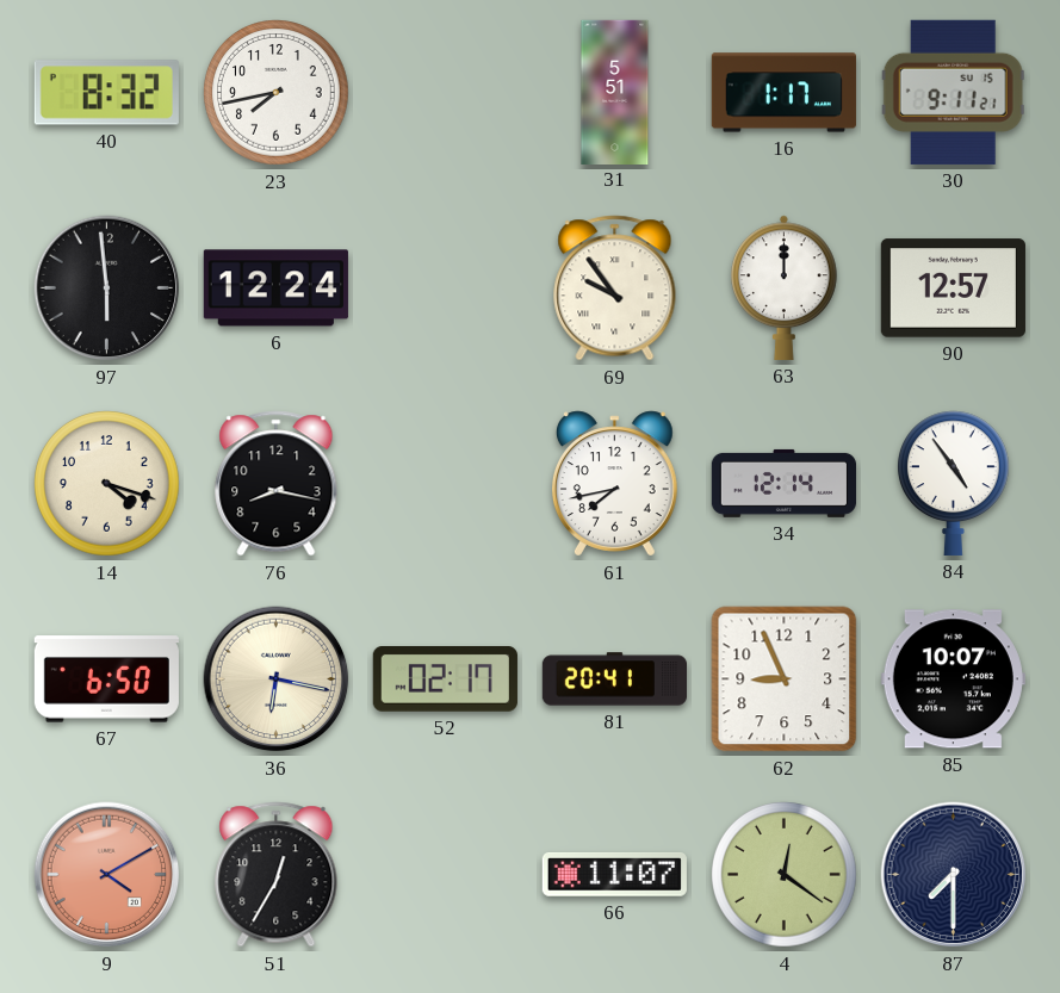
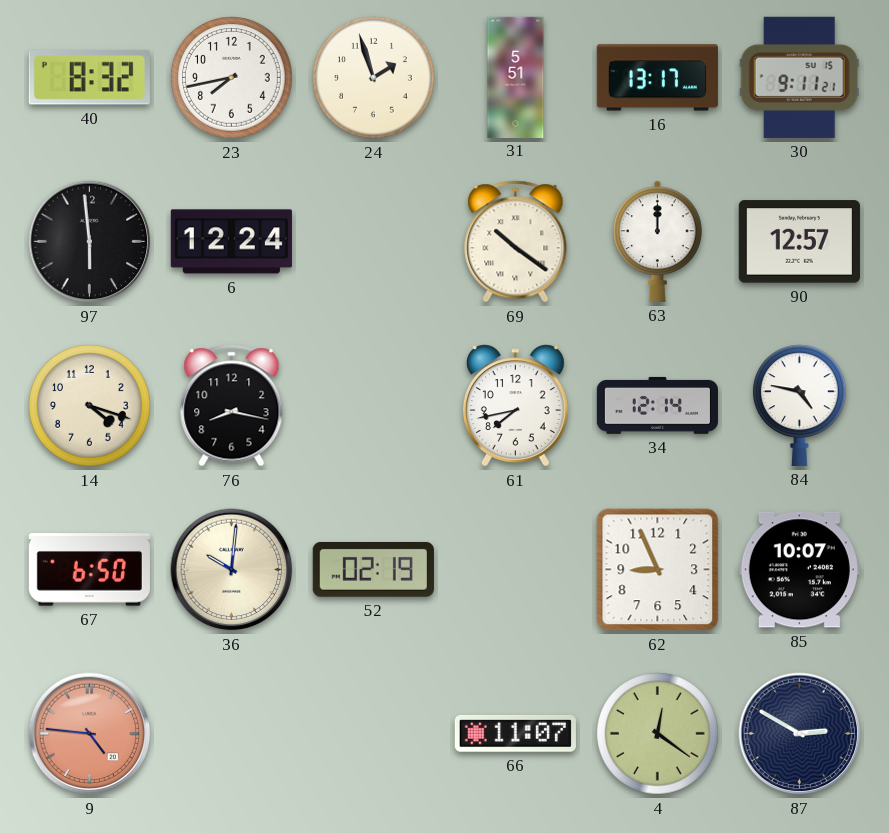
24: none -> 1:57 (374, 78)
16: 1:17 -> 13:17 (657, 78)
69: 9:54 -> 10:21 (516, 242)
84: 4:54 -> 4:47 (799, 405)
36: 6:17 -> 10:01 (232, 570)
52: 02:17 -> 02:19 (373, 569)
81: 20:41 -> none (614, 679)
9: 4:10 -> 4:46 (90, 734)
51: 12:35 -> none (277, 875)
87: 7:30 -> 2:50 (800, 734)
